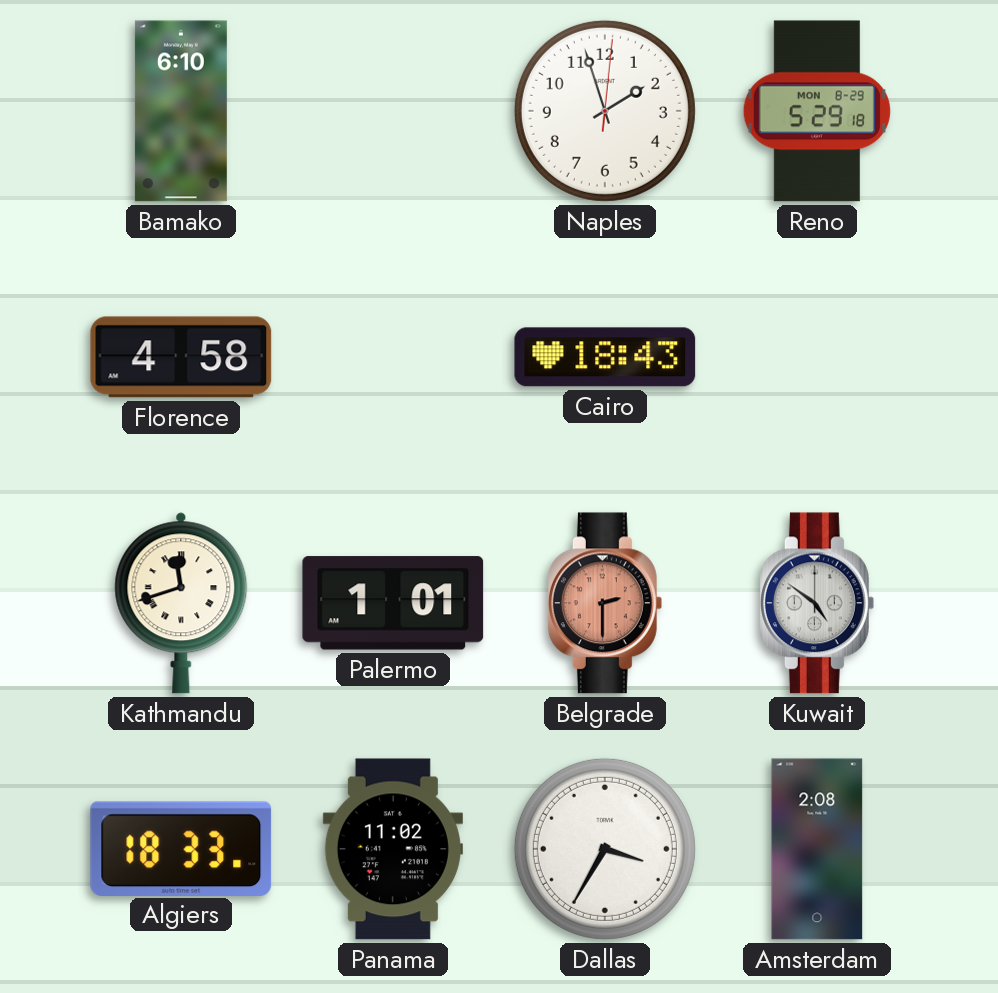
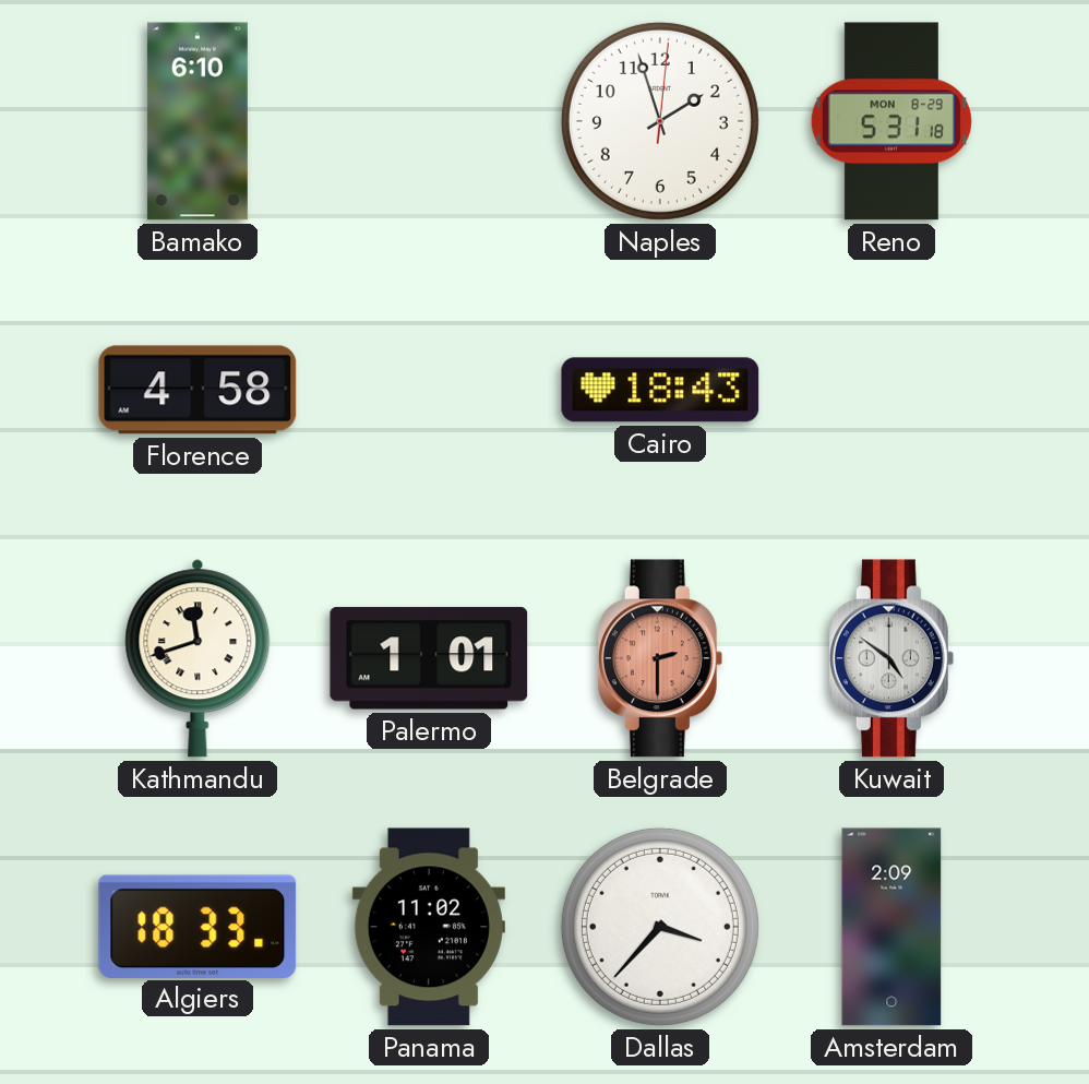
Reno: 5:29 -> 5:31 (891, 121)
Dallas: 3:35 -> 3:37 (660, 927)
Amsterdam: 2:08 -> 2:09 (891, 927)
